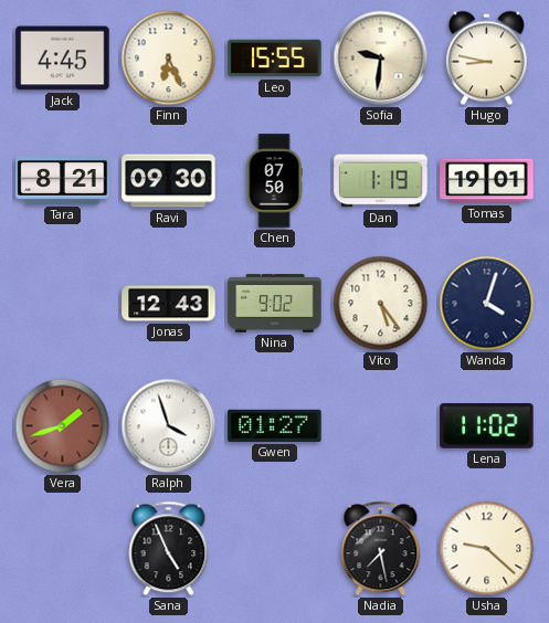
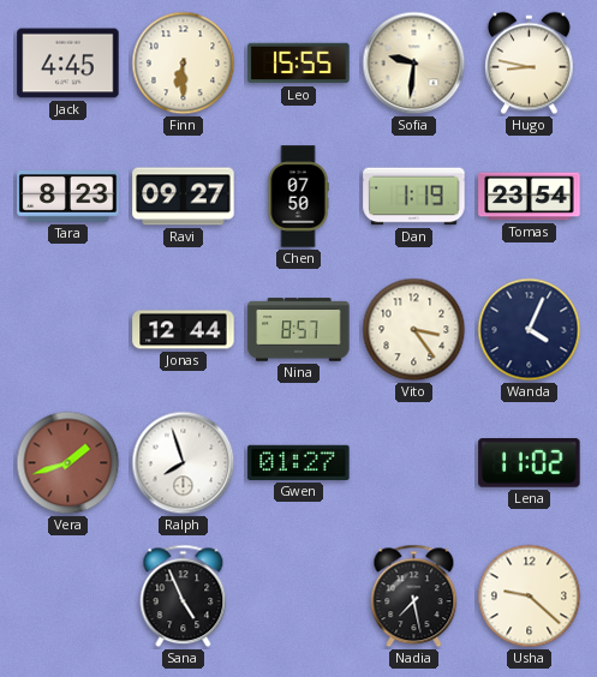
Finn: 6:26 -> 6:30 (184, 64)
Tara: 8:21 -> 8:23 (68, 197)
Ravi: 09:30 -> 09:27 (184, 197)
Tomas: 19:01 -> 23:54 (530, 197)
Jonas: 12:43 -> 12:44 (184, 330)
Nina: 9:02 -> 8:57 (299, 330)
Vito: 5:24 -> 3:24 (414, 330)
Wanda: 4:03 -> 4:04 (530, 330)
Ralph: 3:57 -> 7:57 (184, 463)
